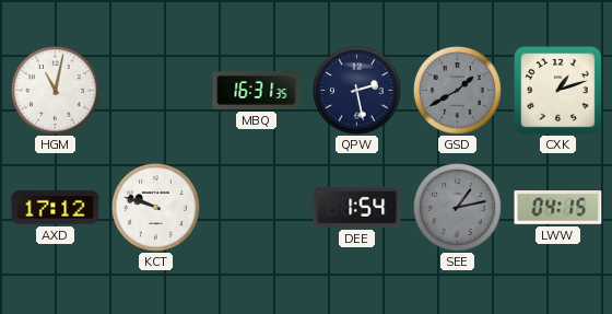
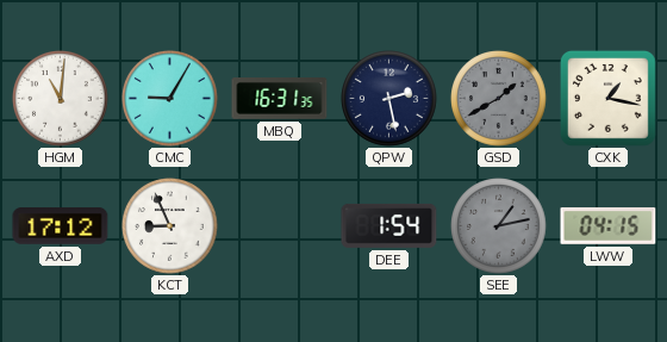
HGM: 11:02 -> 11:01 (61, 99)
CMC: none -> 9:05 (170, 99)
CXK: 1:12 -> 1:17 (607, 98)
KCT: 9:48 -> 8:56 (170, 226)
